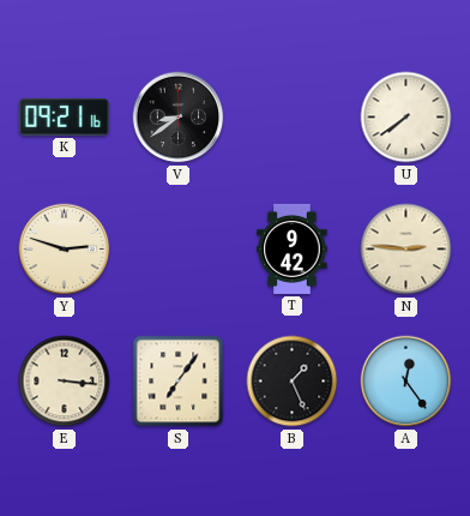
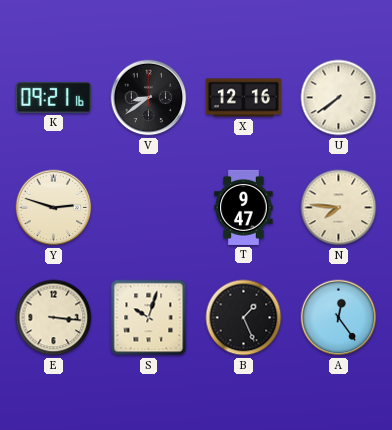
X: none -> 12:16 (243, 98)
T: 9:42 -> 9:47 (244, 207)
N: 2:46 -> 7:46 (339, 208)
S: 7:06 -> 10:03 (149, 318)
